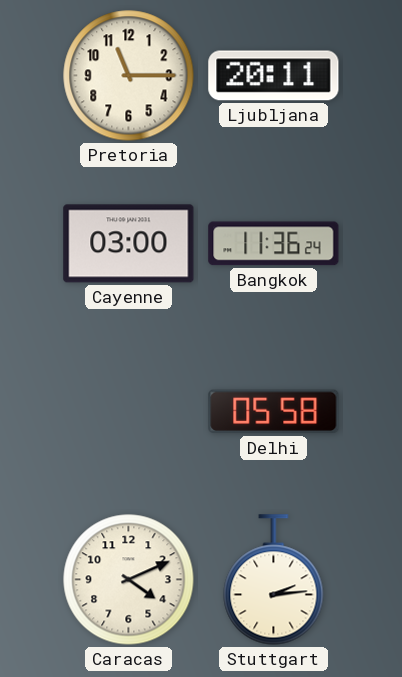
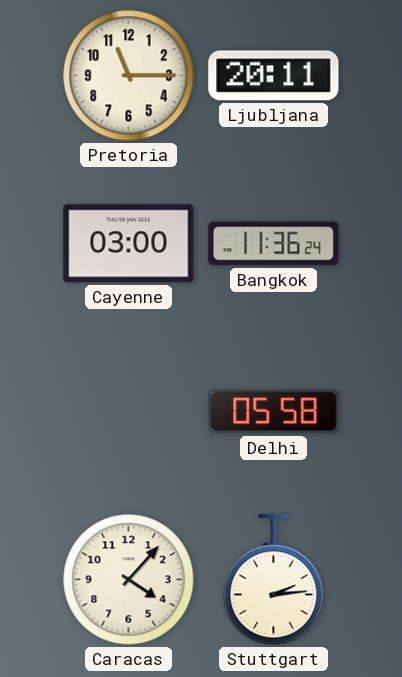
Caracas: 4:11 -> 4:07 (129, 580)
